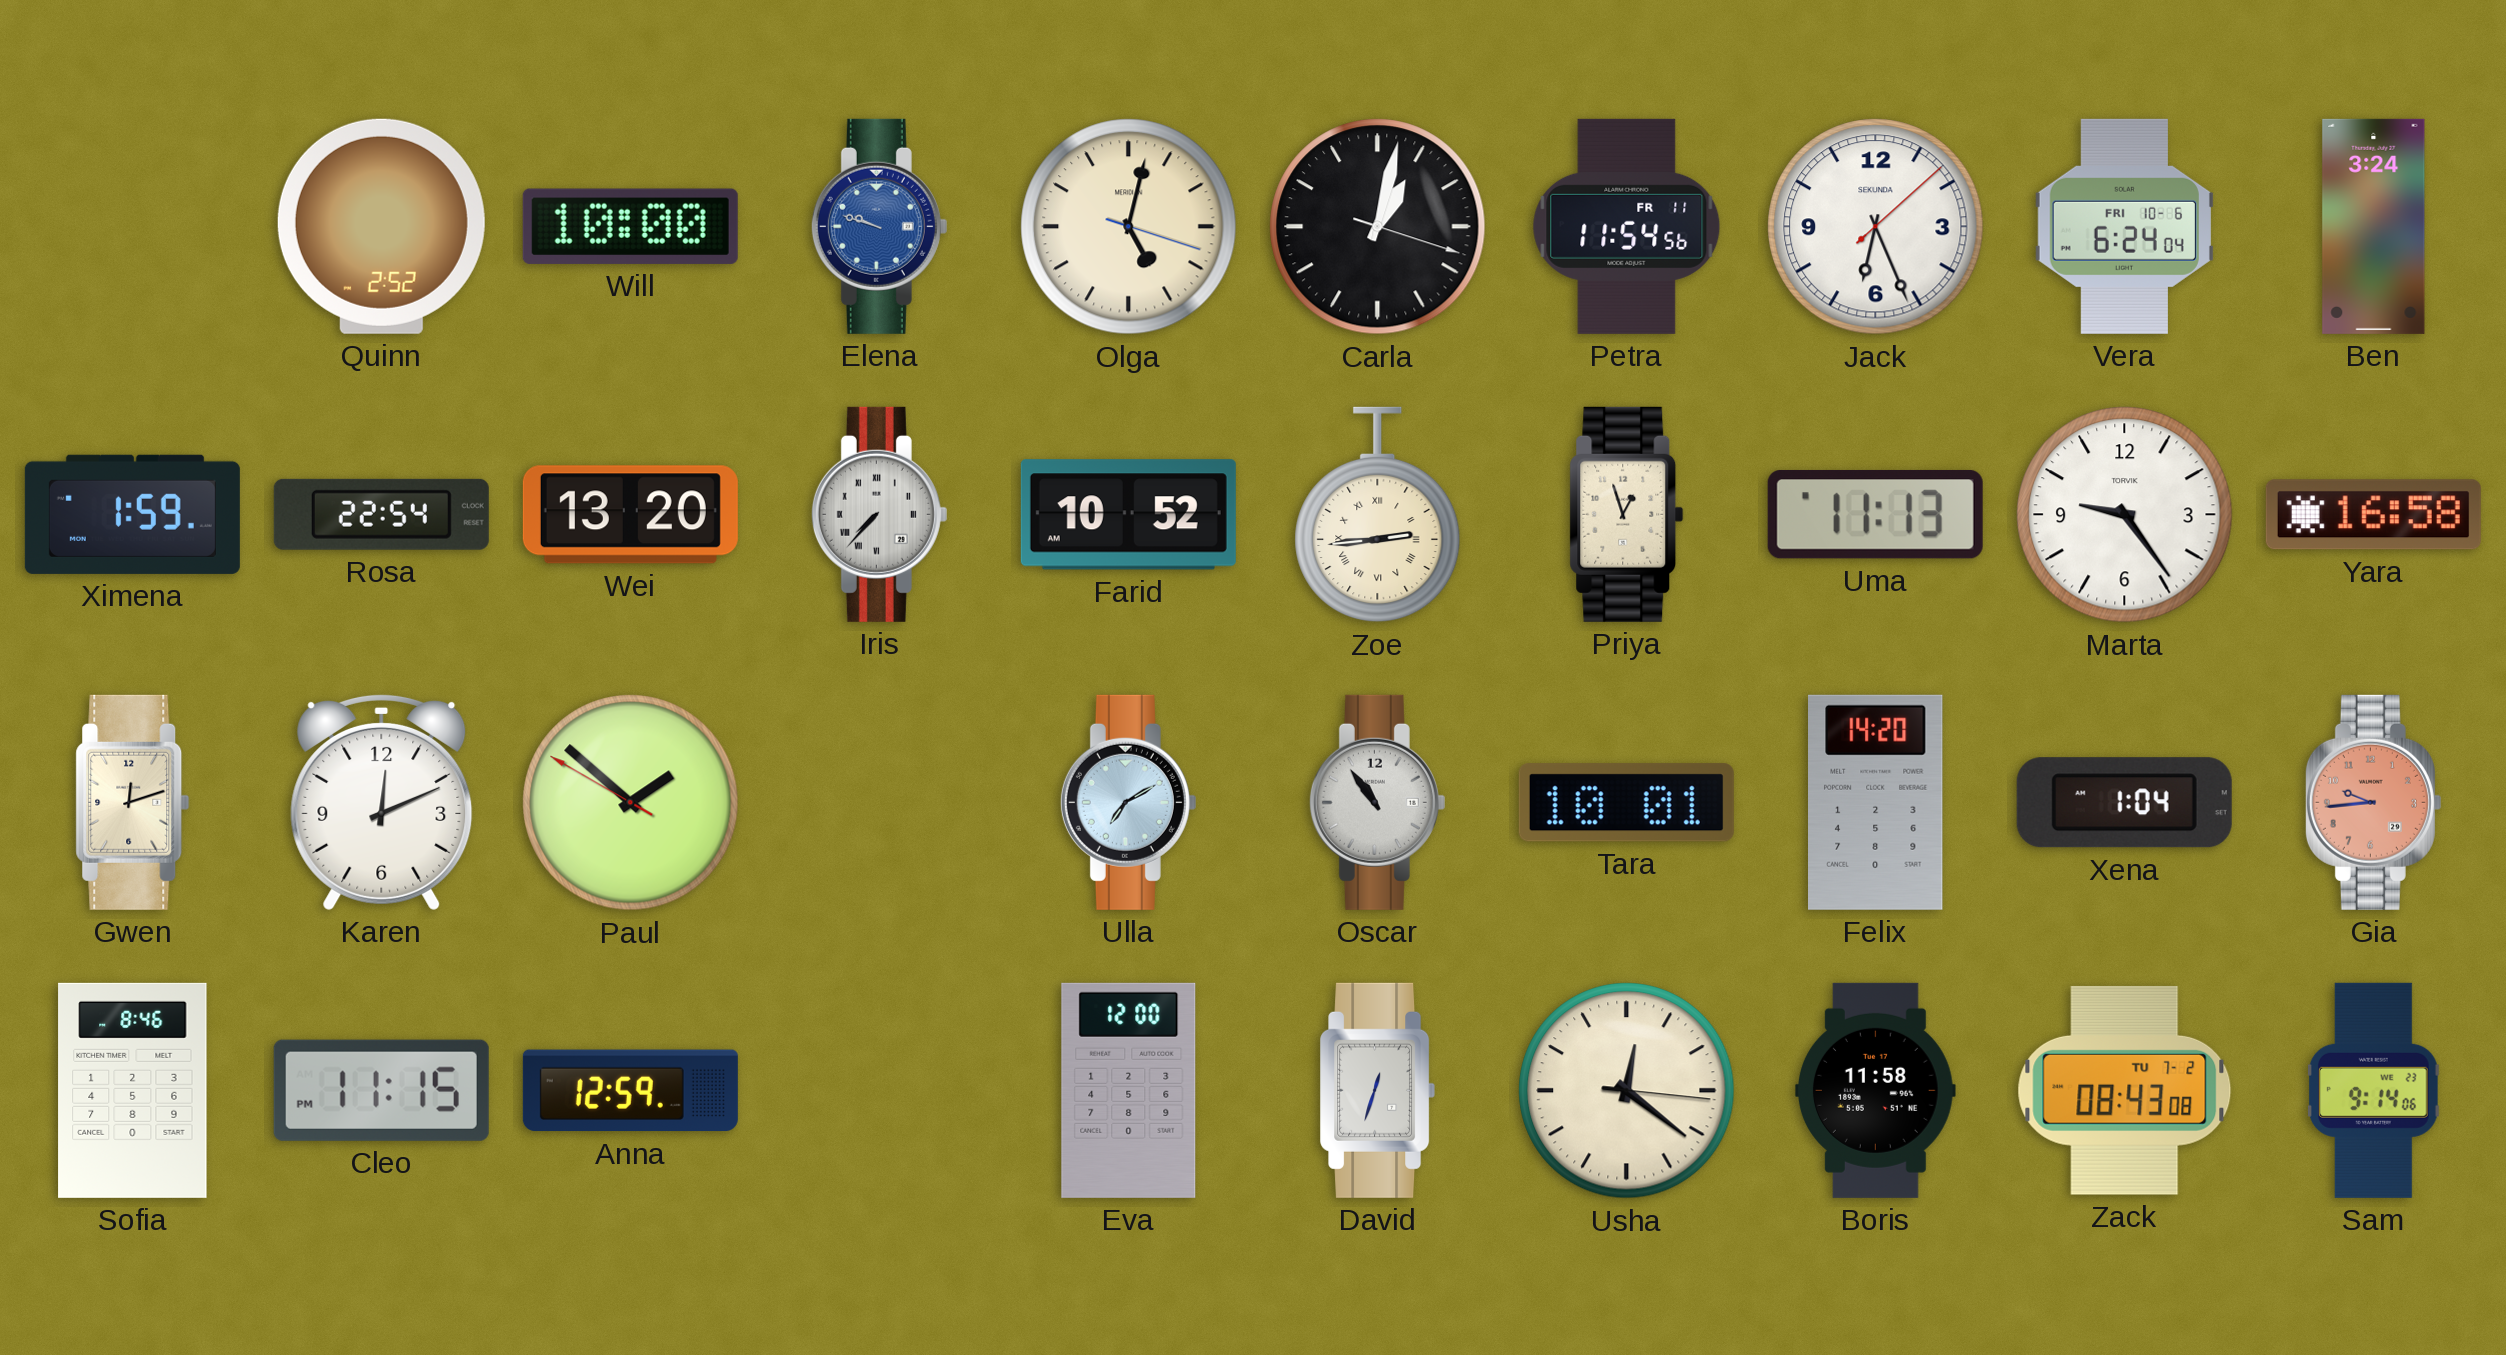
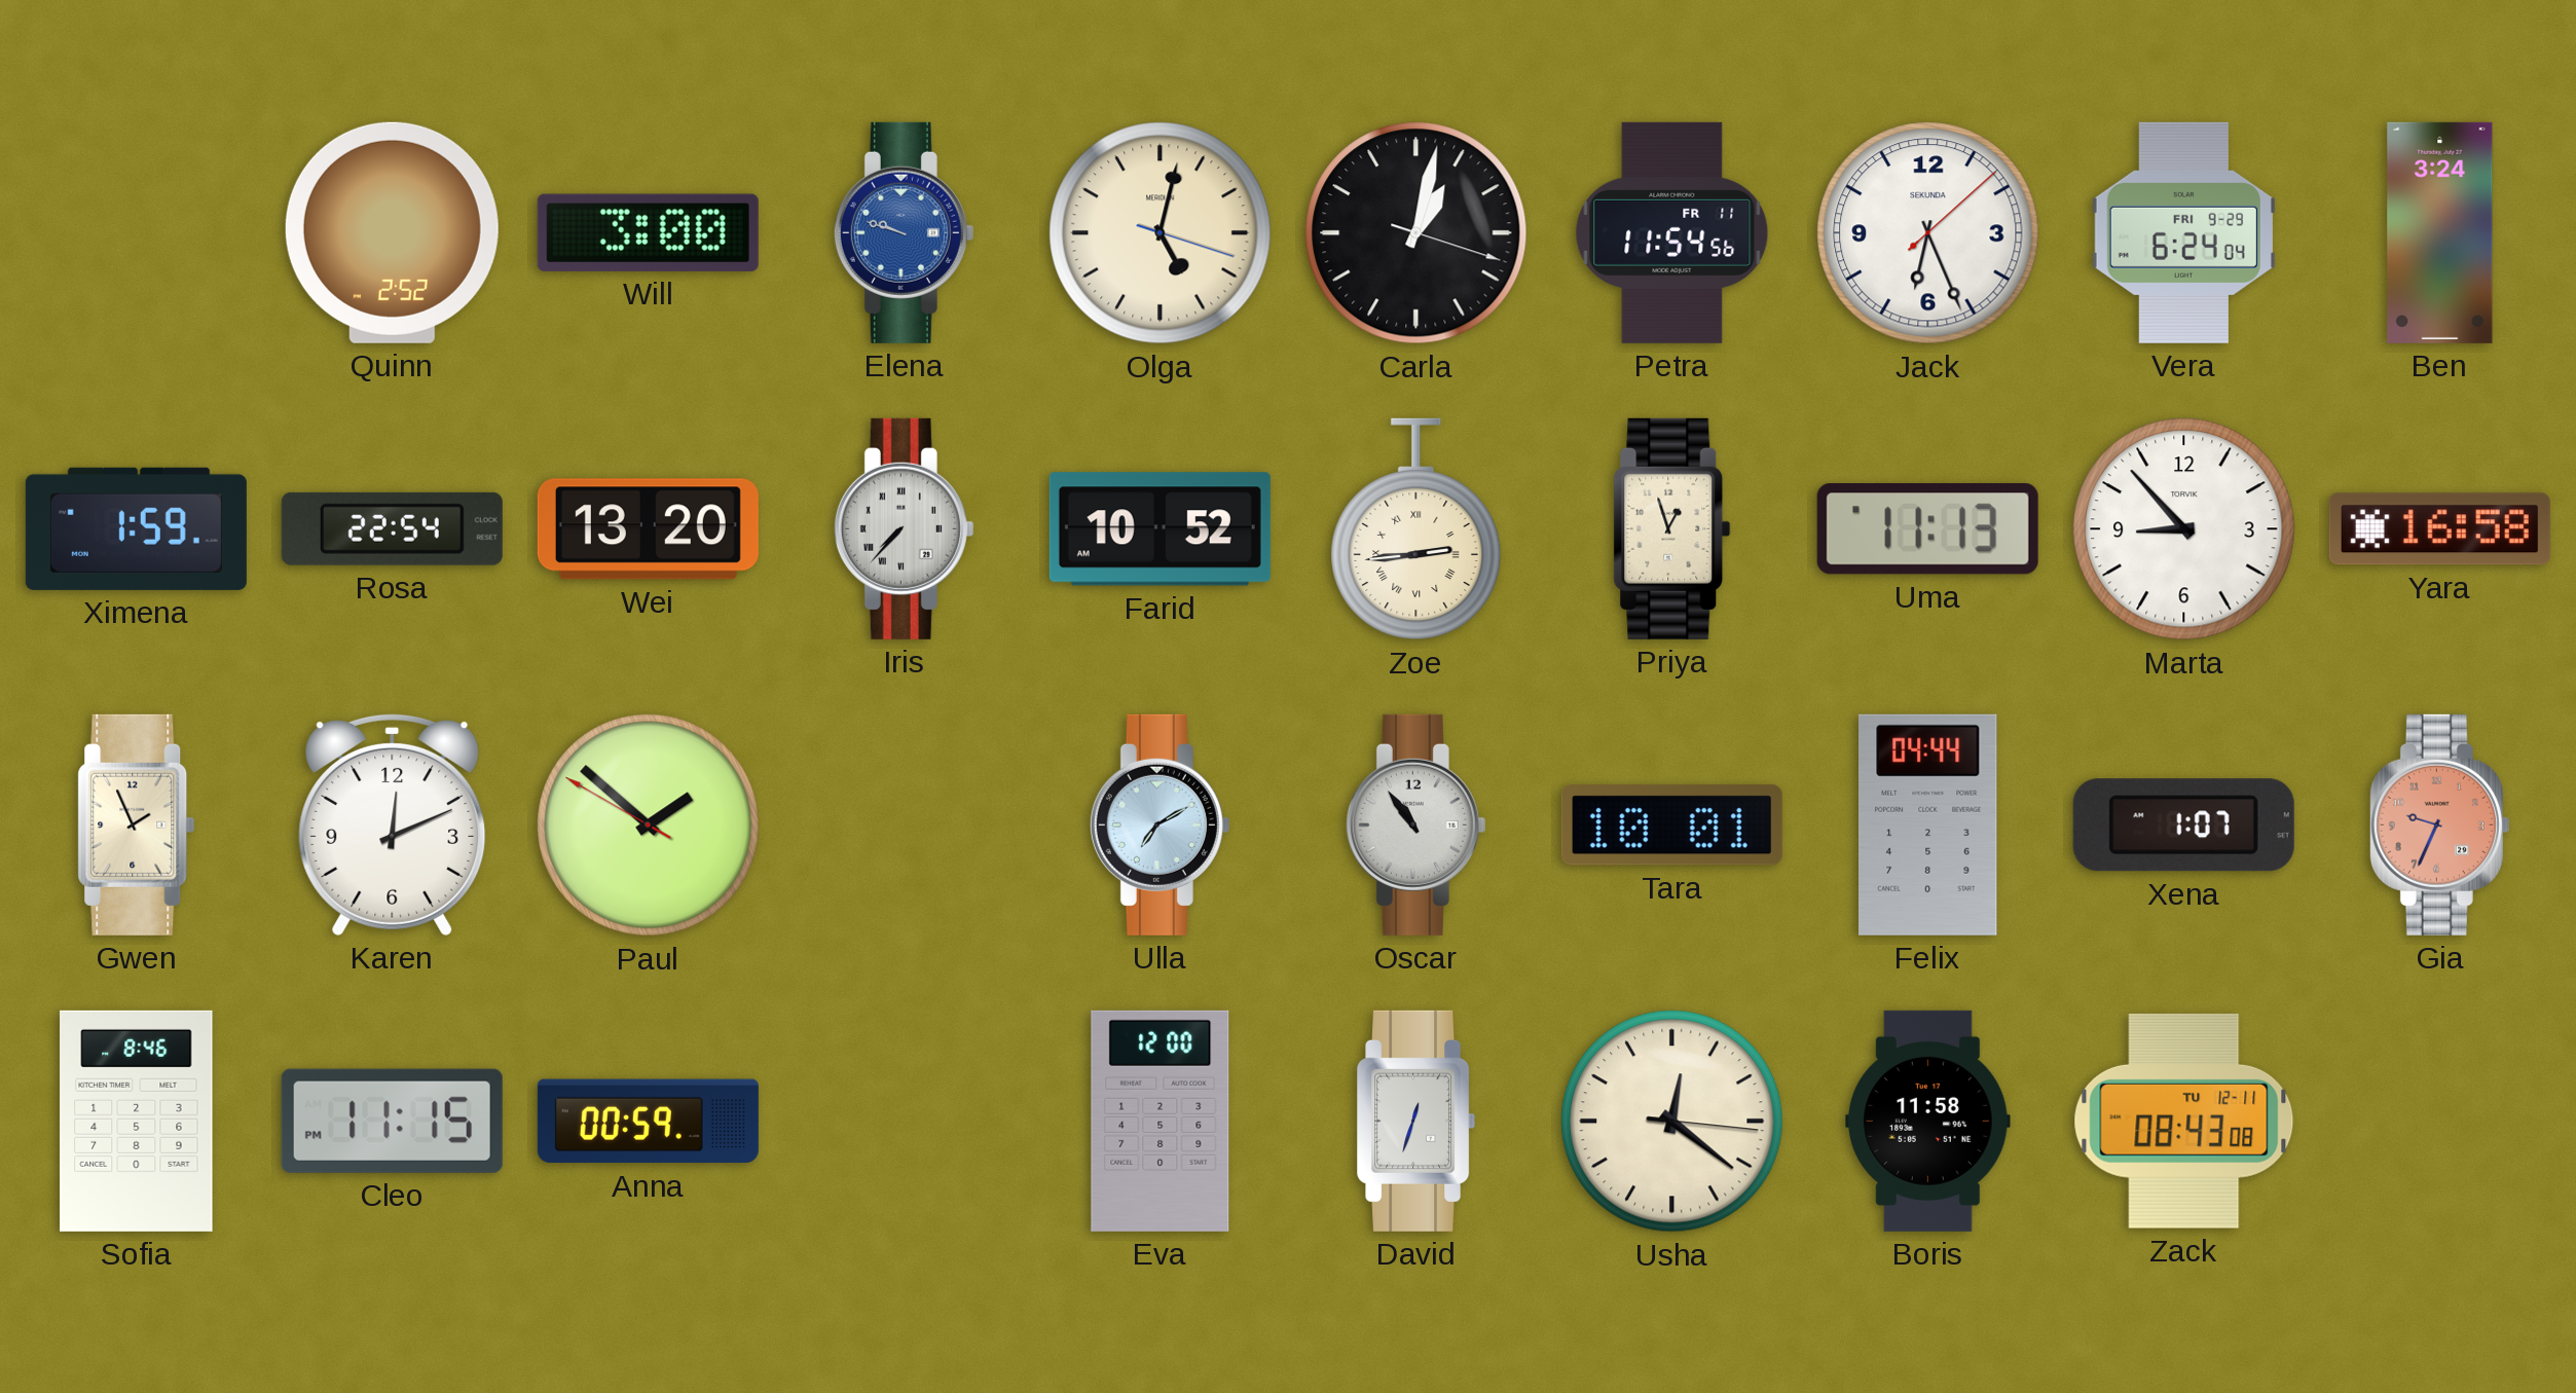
Will: 10:00 -> 3:00 (648, 232)
Vera date: FRI 10-6 -> FRI 9-29 (2183, 232)
Marta: 9:24 -> 8:53 (2184, 529)
Gwen: 12:12 -> 1:56 (137, 824)
Felix: 14:20 -> 04:44 (1928, 824)
Xena: 1:04 -> 1:07 (2183, 826)
Gia: 9:44 -> 9:34 (2439, 824)
Anna: 12:59 -> 00:59 (648, 1122)
Zack date: TU 7-2 -> TU 12-11 (2184, 1121)
Sam: 9:14 -> none (2373, 1090)
